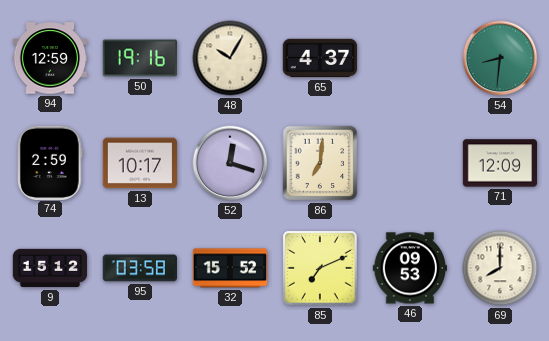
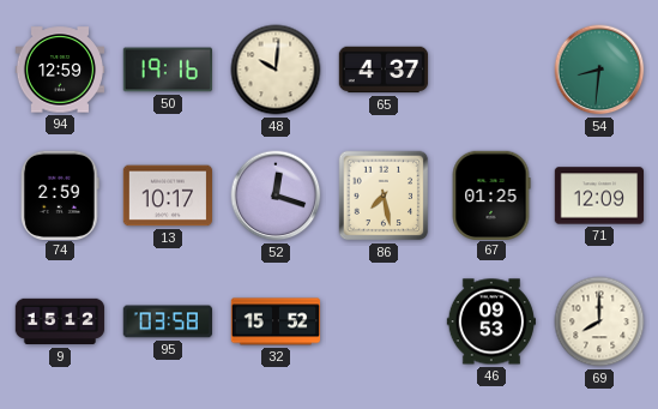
48: 10:05 -> 10:01 (276, 70)
86: 7:01 -> 7:28 (384, 196)
67: none -> 01:25 (491, 194)
85: 7:11 -> none (320, 268)
